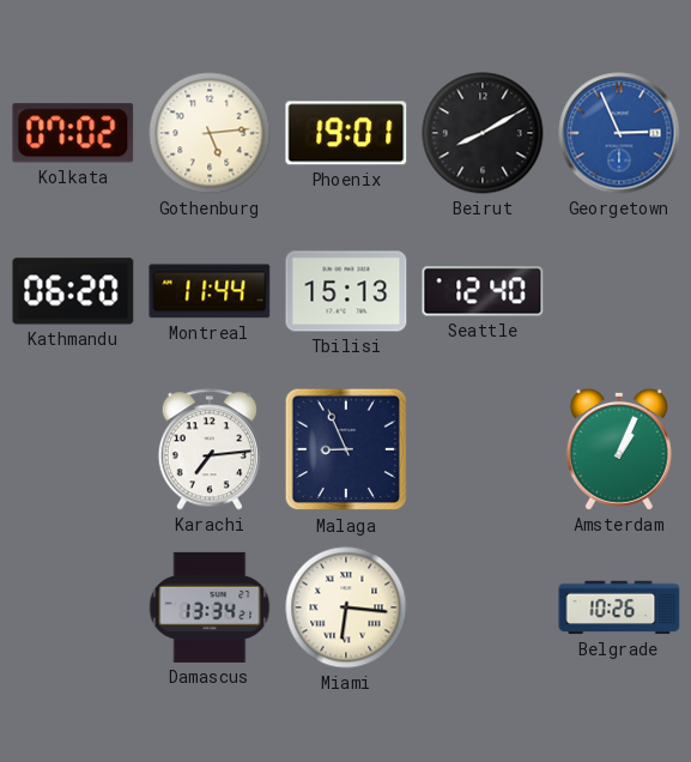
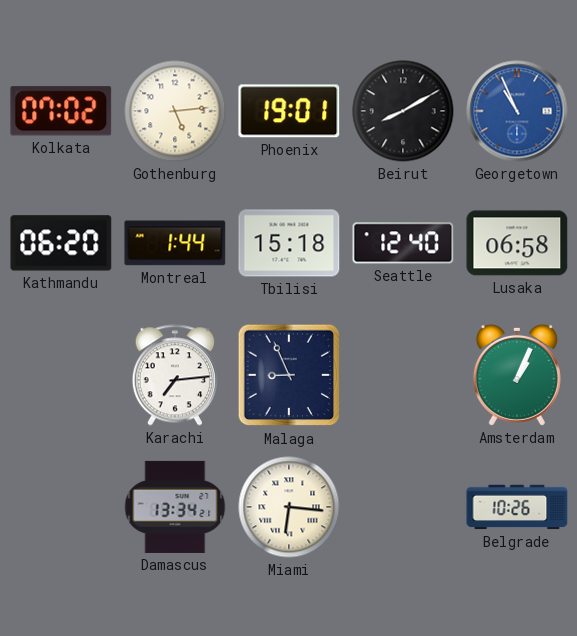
Georgetown: 2:56 -> 10:56 (517, 111)
Montreal: 11:44 -> 1:44 (175, 243)
Tbilisi: 15:13 -> 15:18 (289, 243)
Lusaka: none -> 06:58 (517, 243)
